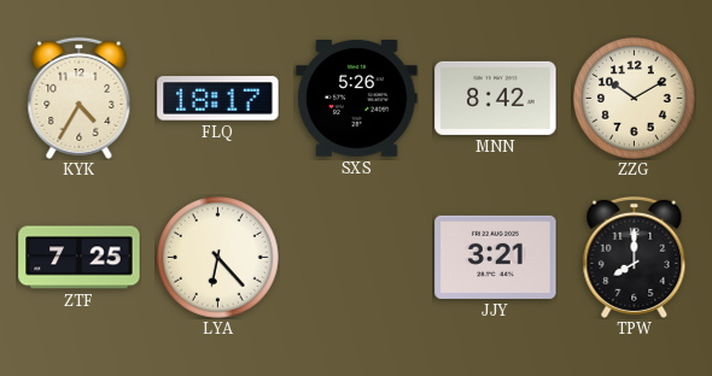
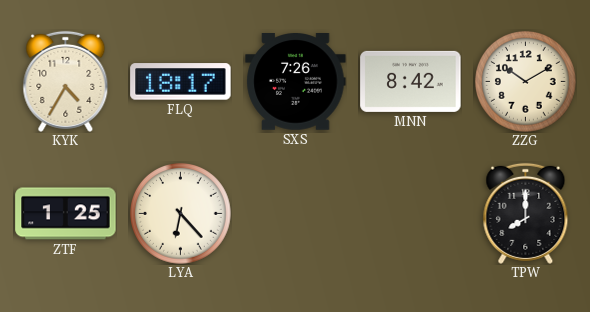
SXS: 5:26 -> 7:26 (296, 82)
ZTF: 7:25 -> 1:25 (66, 214)
JJY: 3:21 -> none (496, 257)
